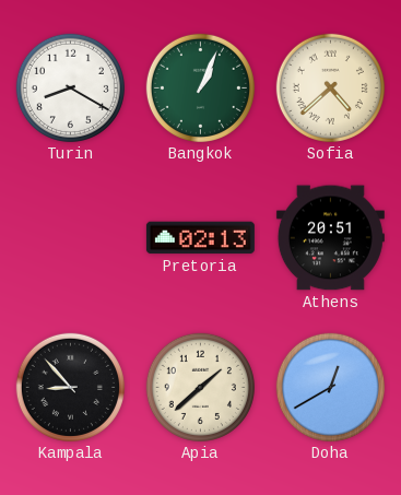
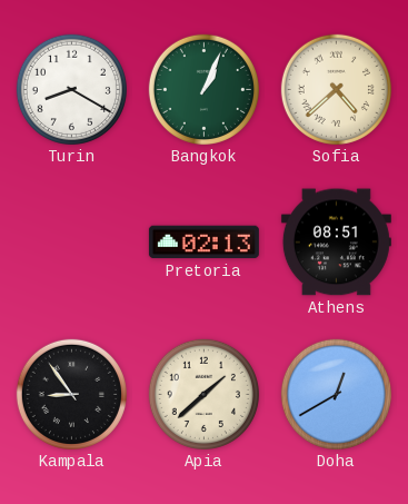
Athens: 20:51 -> 08:51 (336, 243)
Kampala: 8:53 -> 8:54 (71, 394)
